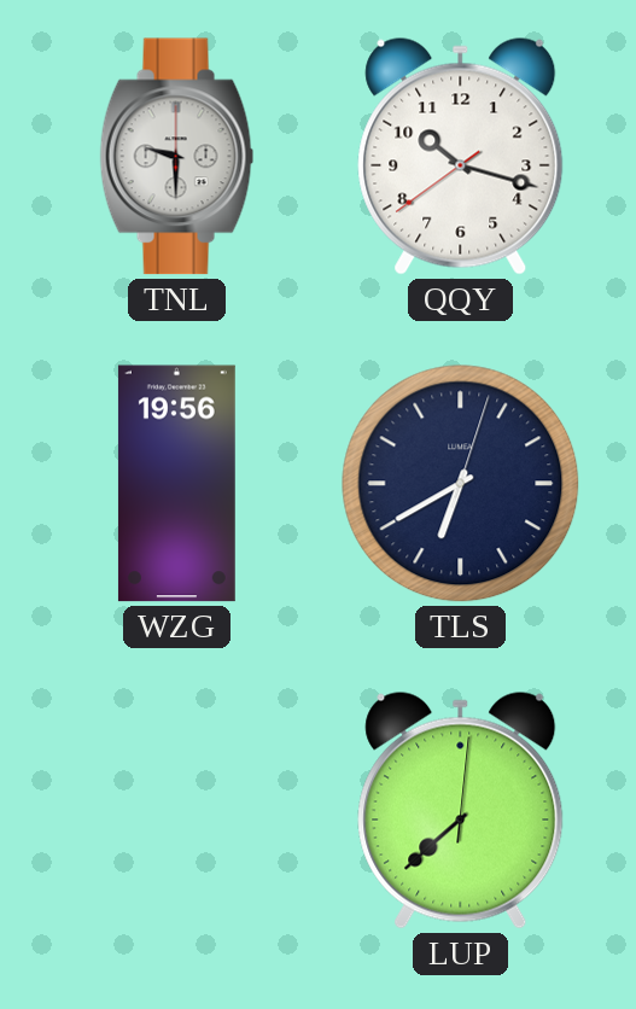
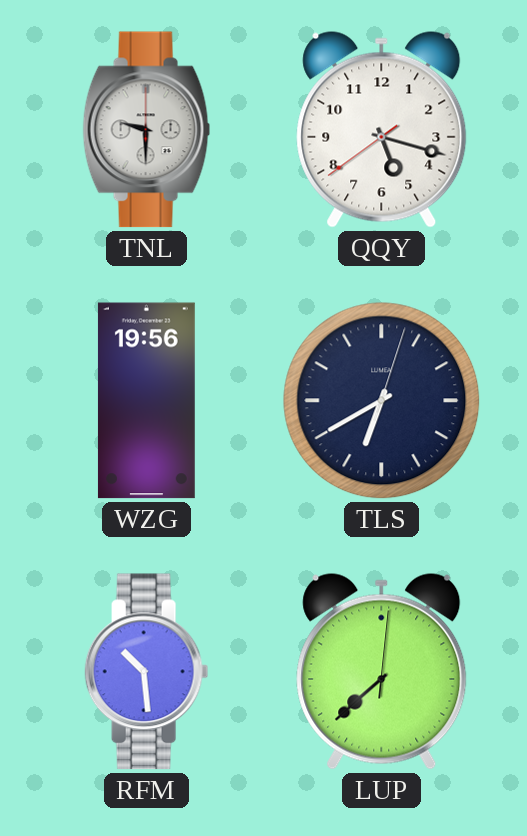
QQY: 10:17 -> 5:17 (382, 130)
RFM: none -> 10:29 (147, 672)
